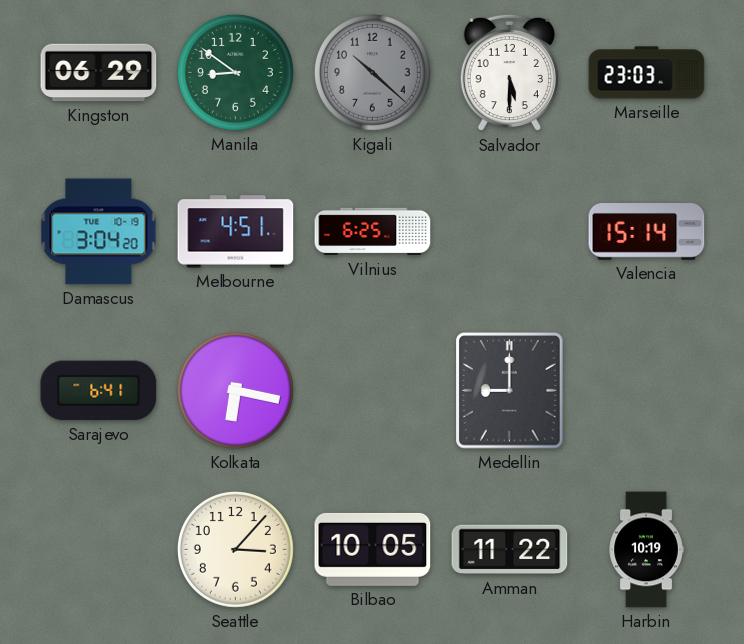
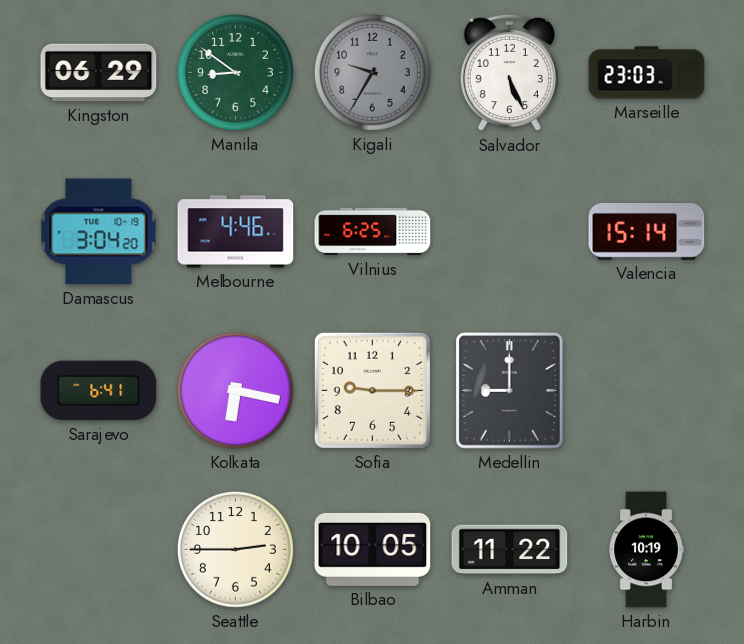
Kigali: 10:22 -> 9:35 (372, 72)
Salvador: 5:30 -> 5:26 (509, 73)
Melbourne: 4:51 -> 4:46 (236, 232)
Sofia: none -> 9:15 (372, 390)
Seattle: 3:07 -> 2:45 (235, 549)
